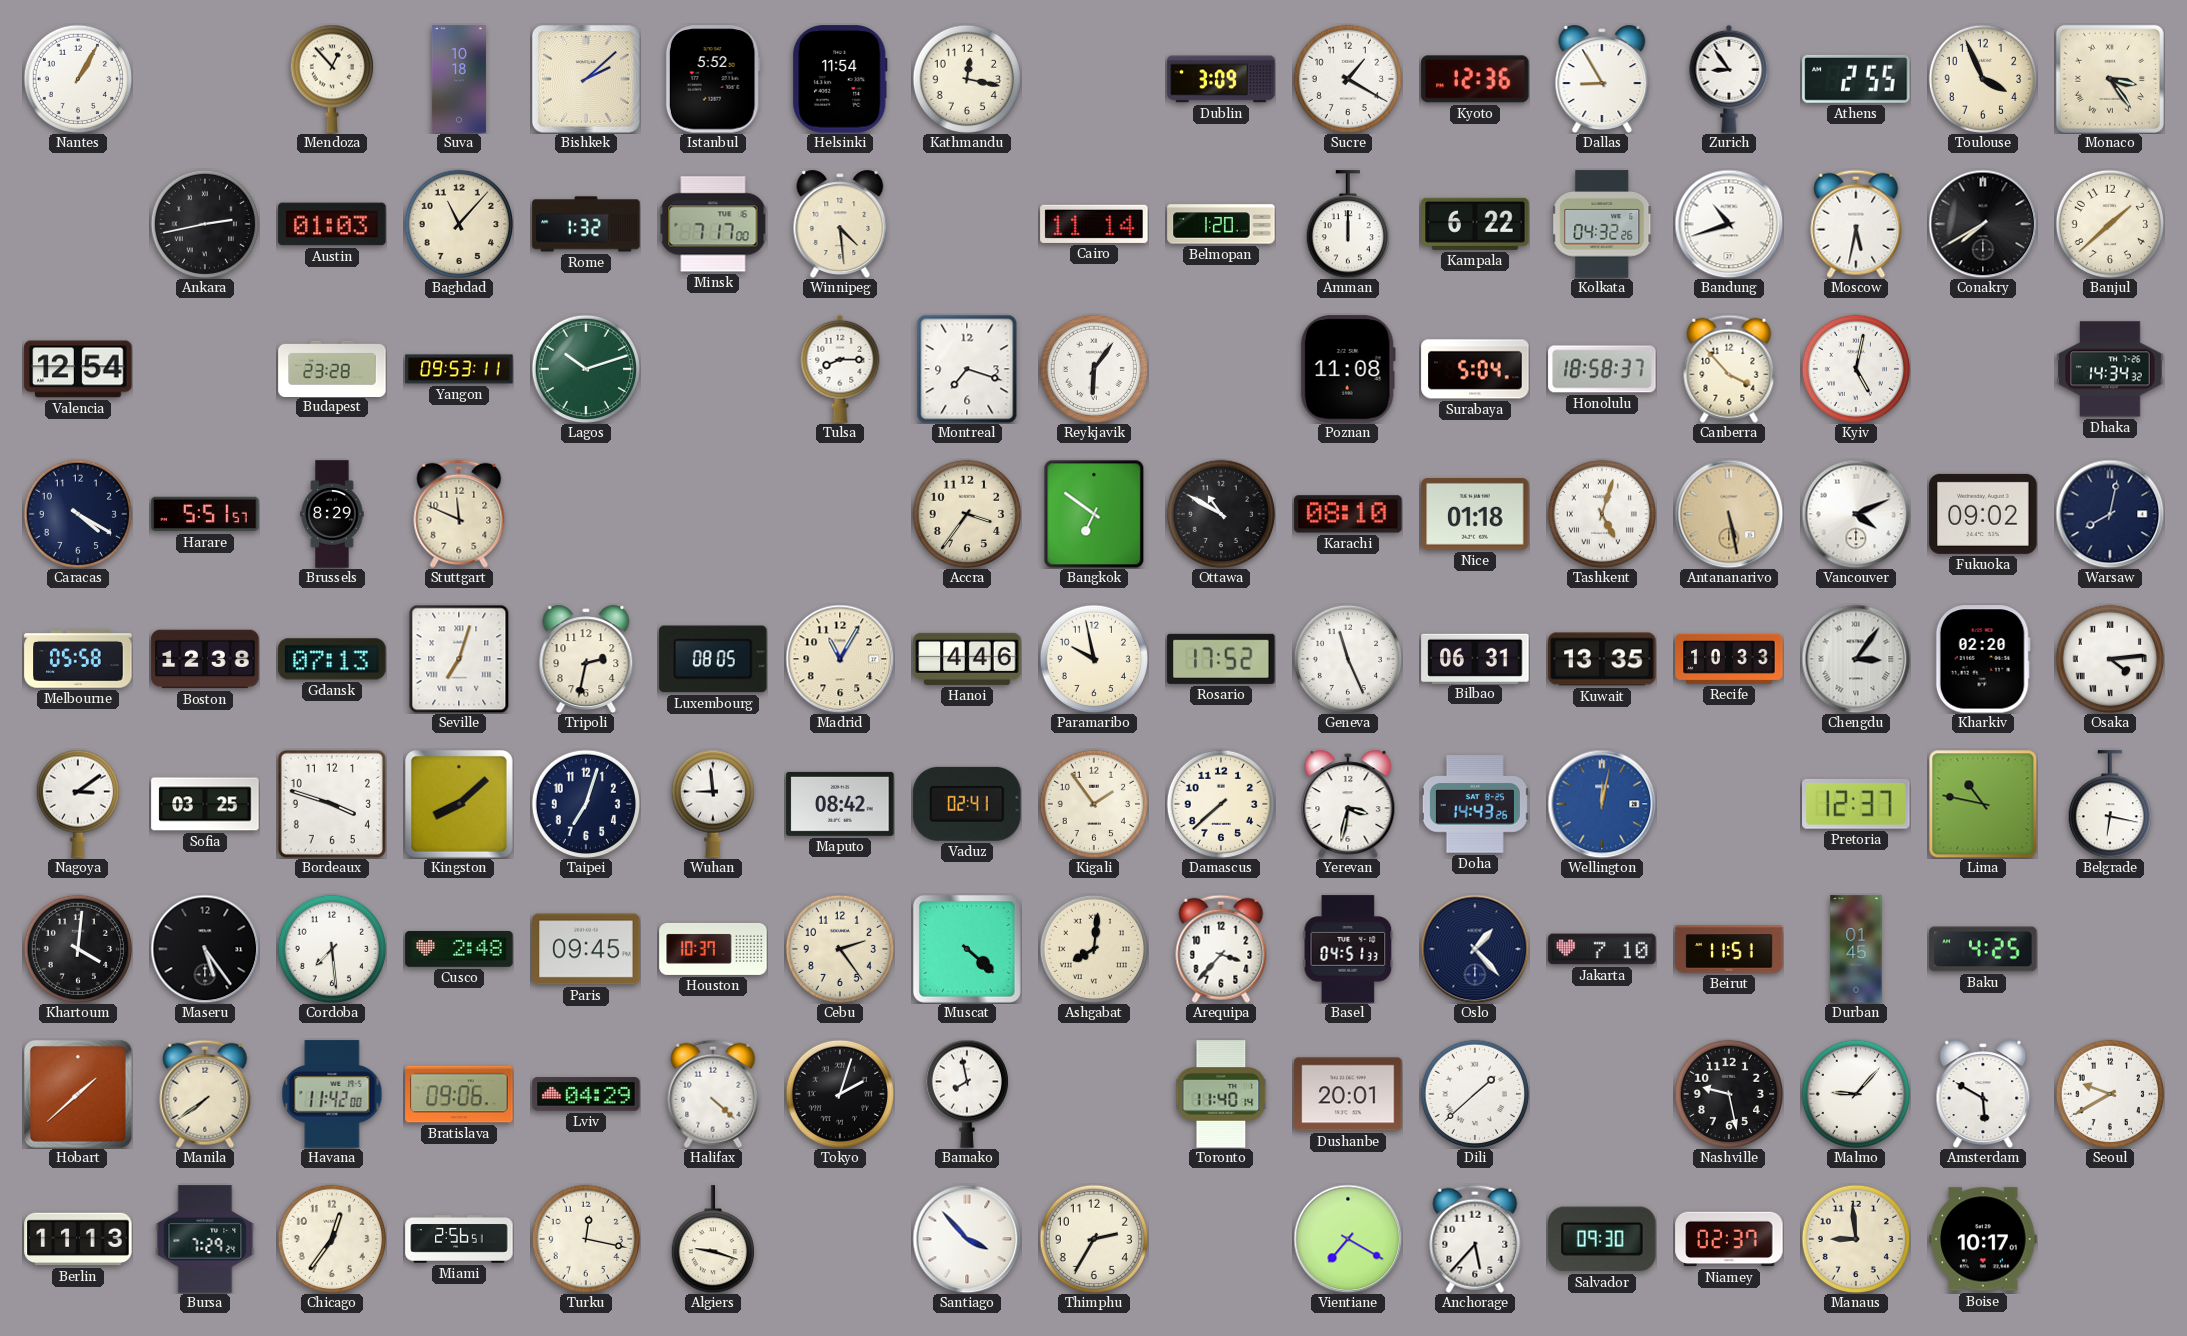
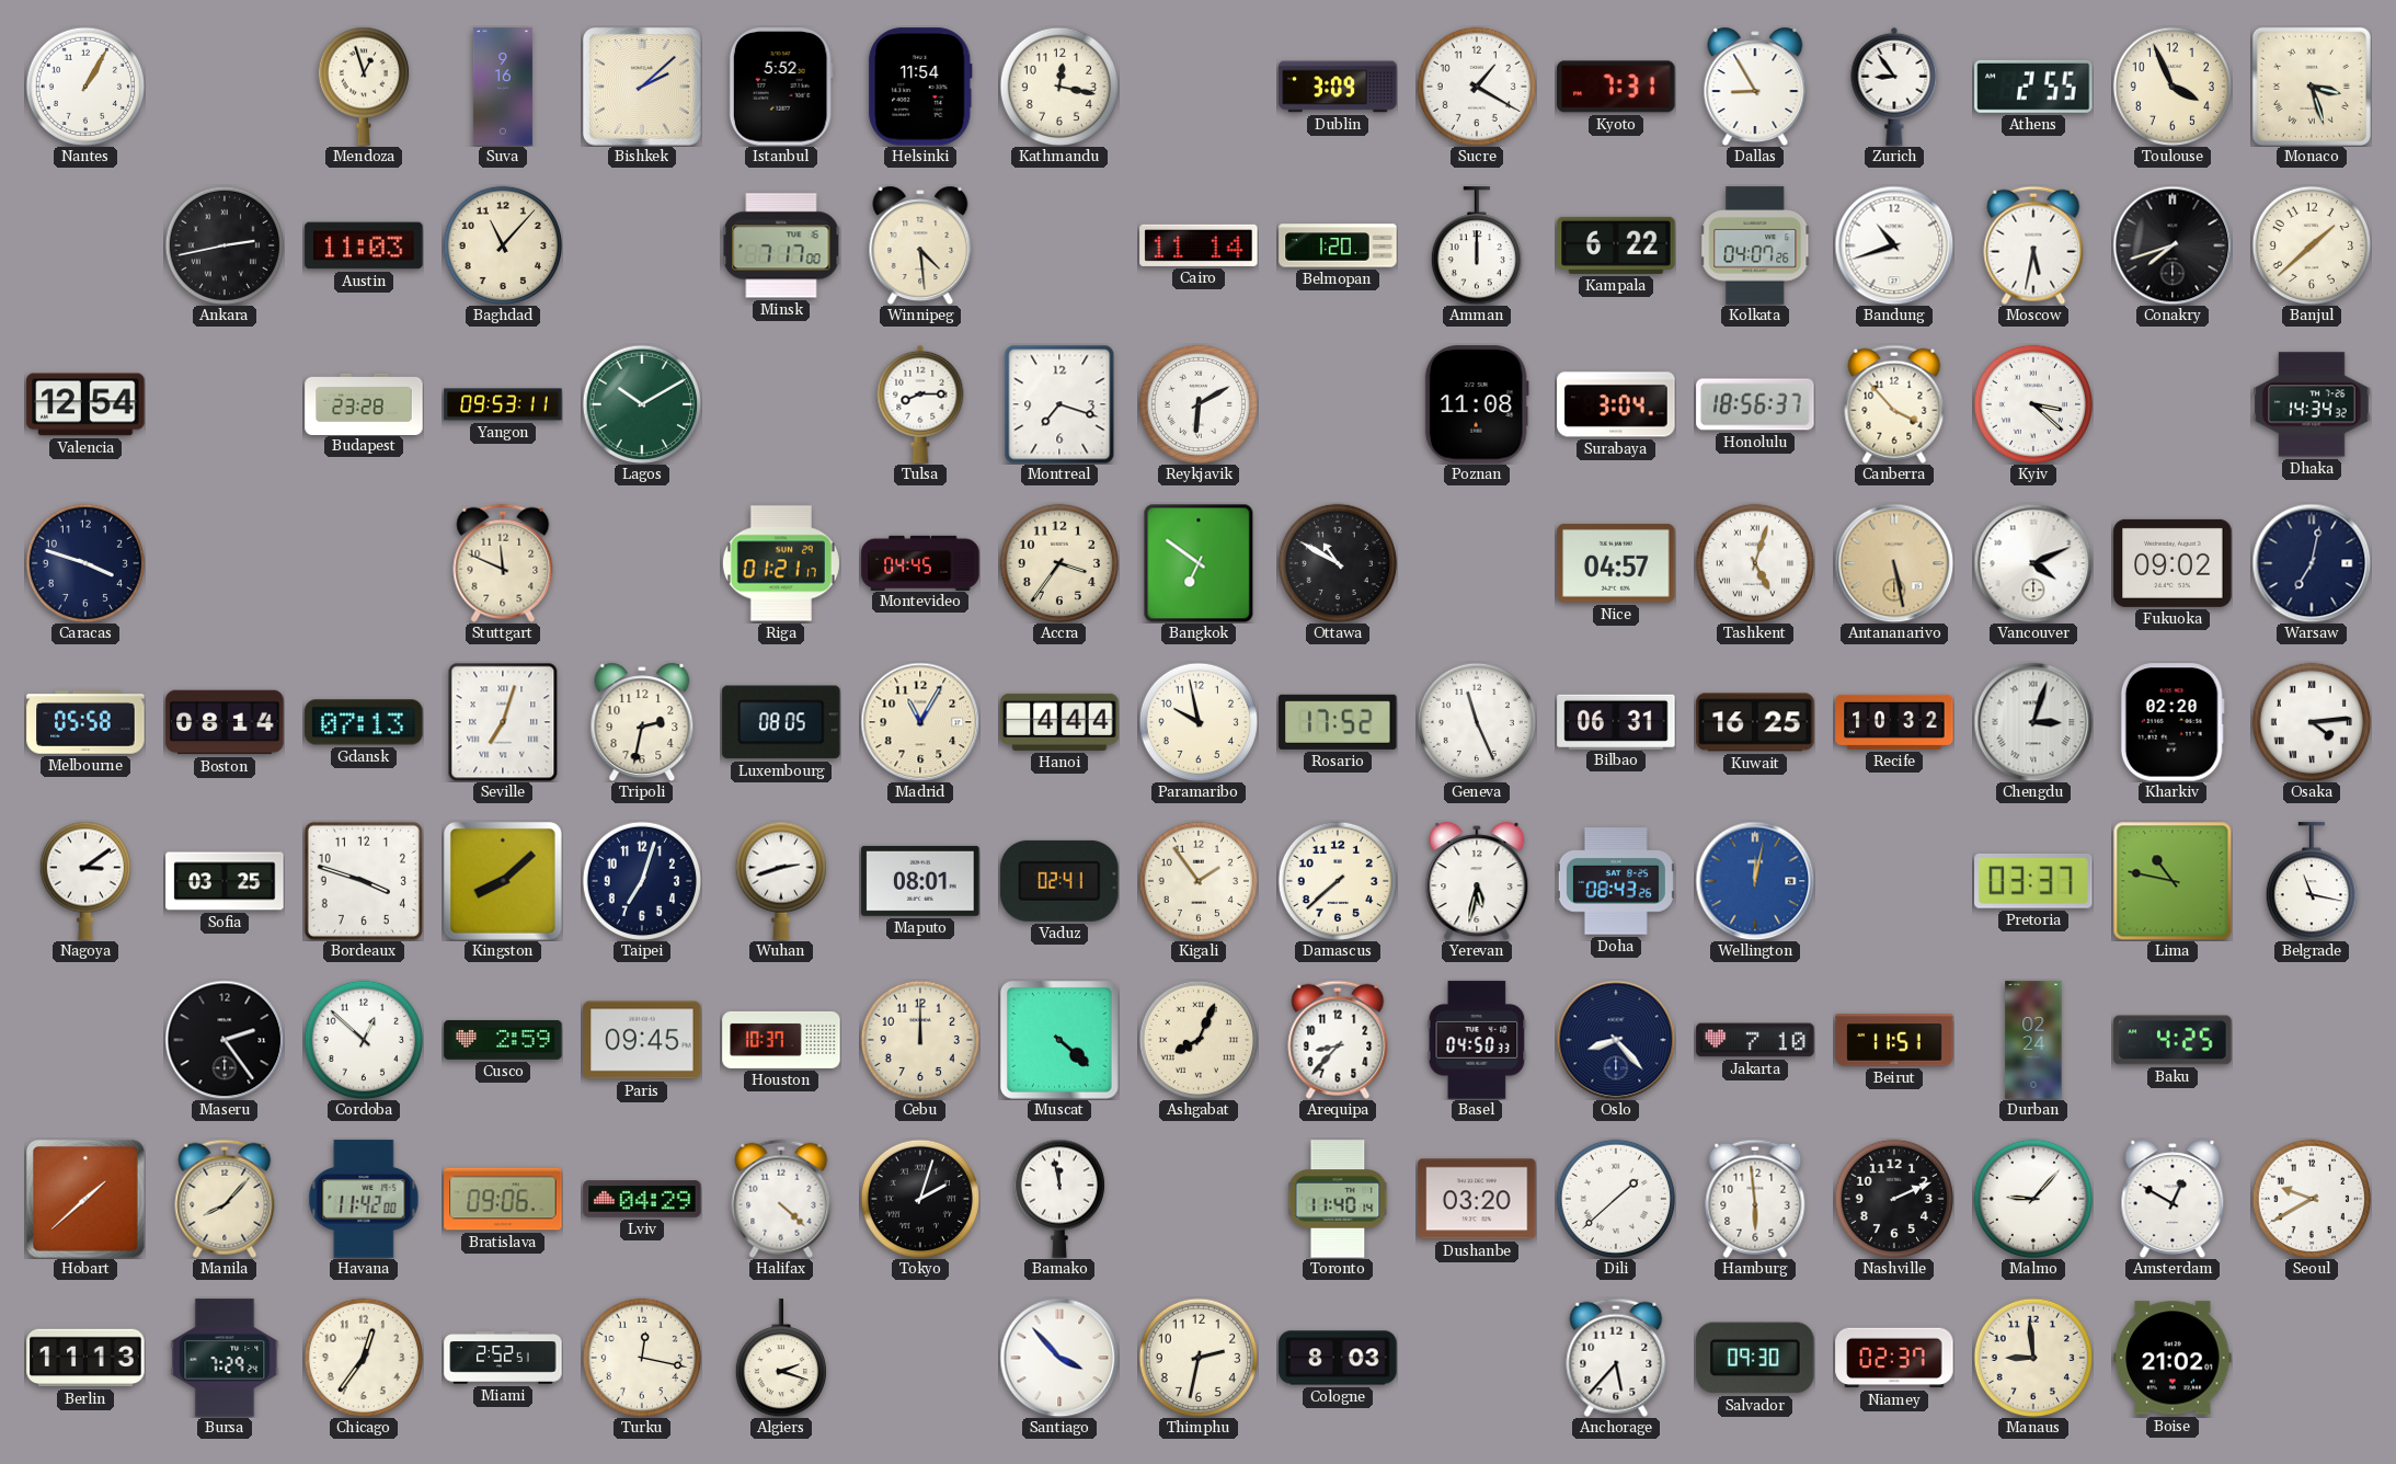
Mendoza: 12:53 -> 12:57 (364, 87)
Suva: 10:18 -> 9:16 (503, 87)
Kyoto: 12:36 -> 7:31 (1616, 87)
Monaco: 3:24 -> 3:27 (2312, 87)
Austin: 01:03 -> 11:03 (364, 245)
Rome: 1:32 -> none (586, 224)
Kolkata: 04:32 -> 04:07 (1756, 245)
Conakry: 7:40 -> 7:42 (2173, 245)
Lagos: 10:12 -> 10:10 (641, 403)
Reykjavik: 6:06 -> 6:10 (1197, 403)
Surabaya: 5:04 -> 3:04 (1616, 404)
Honolulu: 18:58 -> 18:56 (1755, 404)
Kyiv: 5:02 -> 3:22 (2032, 403)
Caracas: 4:20 -> 3:48 (84, 562)
Harare: 5:51 -> none (205, 514)
Brussels: 8:29 -> none (332, 514)
Riga: none -> 01:21 (781, 563)
Montevideo: none -> 04:45 (920, 562)
Karachi: 08:10 -> none (1348, 514)
Nice: 01:18 -> 04:57 (1616, 563)
Warsaw: 8:02 -> 7:02 (2312, 563)
Boston: 12:38 -> 08:14 (225, 722)
Hanoi: 4:46 -> 4:44 (1059, 722)
Kuwait: 13:35 -> 16:25 (1755, 722)
Recife: 10:33 -> 10:32 (1894, 722)
Chengdu: 3:06 -> 3:03 (2033, 722)
Wuhan: 8:59 -> 2:42 (781, 881)
Maputo: 08:42 -> 08:01 (920, 881)
Yerevan: 3:32 -> 5:32 (1477, 881)
Doha: 14:43 -> 08:43 (1616, 881)
Pretoria: 12:37 -> 03:37 (2033, 881)
Belgrade: 6:17 -> 11:17 (2312, 881)
Khartoum: 4:01 -> none (77, 948)
Maseru: 5:24 -> 2:24 (225, 1040)
Cordoba: 7:29 -> 12:52 (363, 1039)
Cusco: 2:48 -> 2:59 (503, 1040)
Cebu: 2:24 -> 12:00 (919, 1039)
Ashgabat: 8:01 -> 8:04 (1197, 1039)
Arequipa: 3:37 -> 8:37 (1338, 1040)
Basel: 04:51 -> 04:50 (1477, 1040)
Oslo: 1:23 -> 8:23 (1616, 1040)
Durban: 01:45 -> 02:24 (2033, 1040)
Manila: 7:39 -> 8:07 (225, 1199)
Bamako: 7:58 -> 11:58 (1059, 1199)
Dushanbe: 20:01 -> 03:20 (1477, 1199)
Hamburg: none -> 5:59 (1755, 1199)
Nashville: 9:28 -> 2:11 (1893, 1198)
Amsterdam: 5:50 -> 12:50 (2173, 1199)
Miami: 2:56 -> 2:52 (503, 1358)
Algiers: 9:18 -> 2:18 (781, 1358)
Thimphu: 2:35 -> 2:32 (1197, 1357)
Cologne: none -> 8:03 (1338, 1358)
Vientiane: 7:20 -> none (1348, 1239)
Boise: 10:17 -> 21:02 (2173, 1358)
